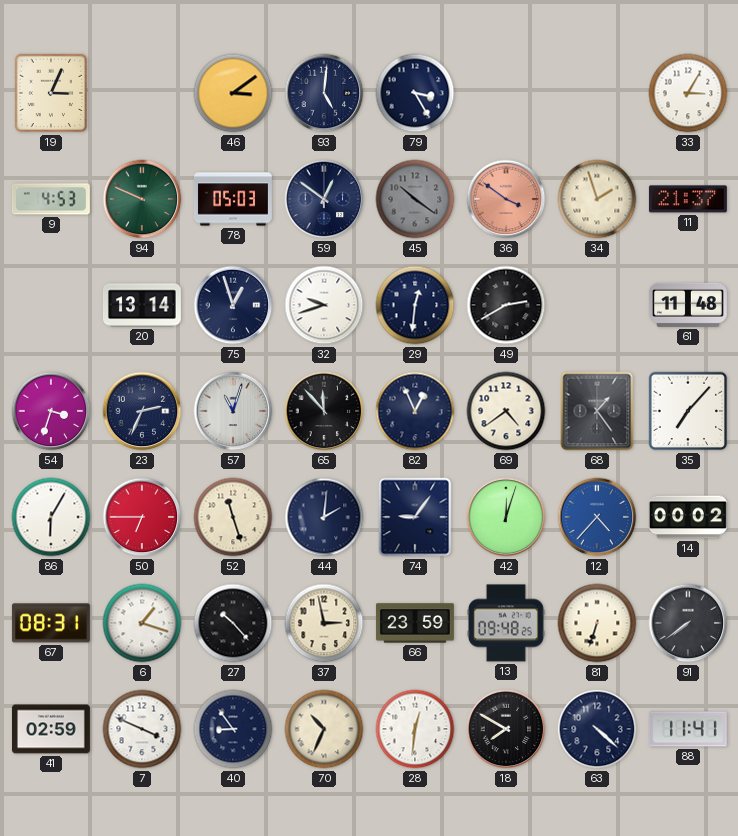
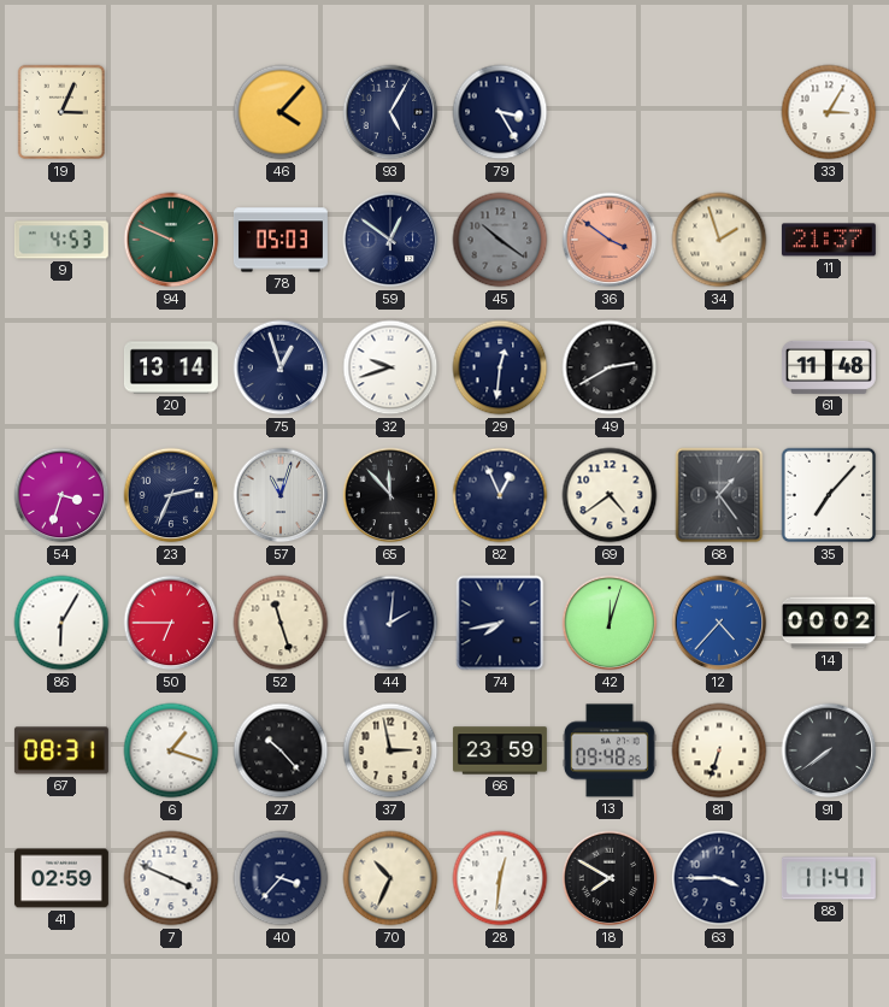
46: 3:09 -> 4:07 (281, 112)
93: 5:01 -> 5:05 (390, 112)
74: 9:06 -> 7:43 (500, 623)
40: 8:54 -> 3:37 (281, 878)
63: 4:22 -> 3:45 (719, 878)
